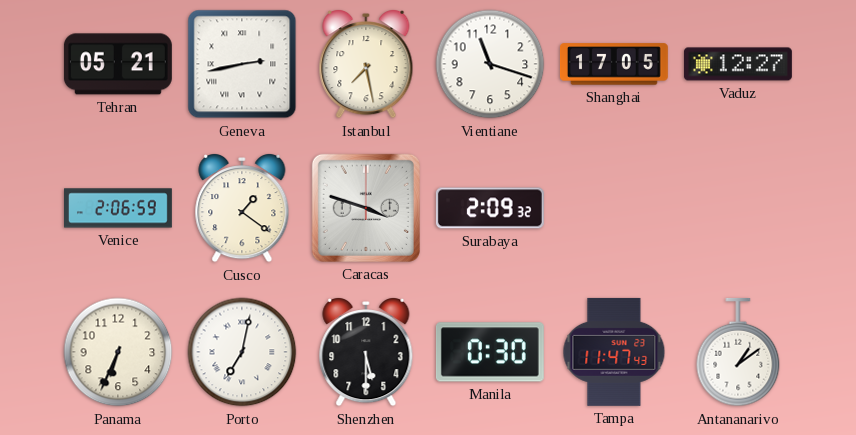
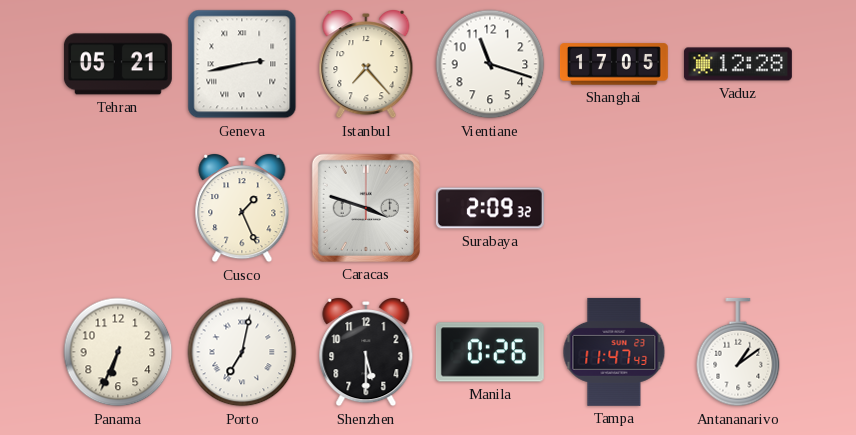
Istanbul: 7:28 -> 7:23 (366, 65)
Vaduz: 12:27 -> 12:28 (738, 64)
Venice: 2:06 -> none (119, 208)
Cusco: 1:21 -> 1:26 (242, 209)
Manila: 0:30 -> 0:26 (490, 352)
